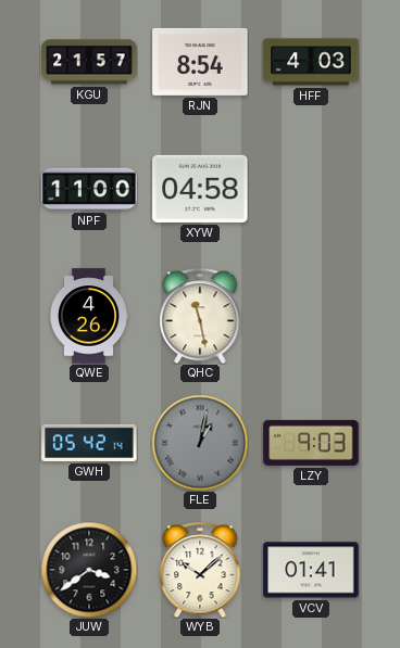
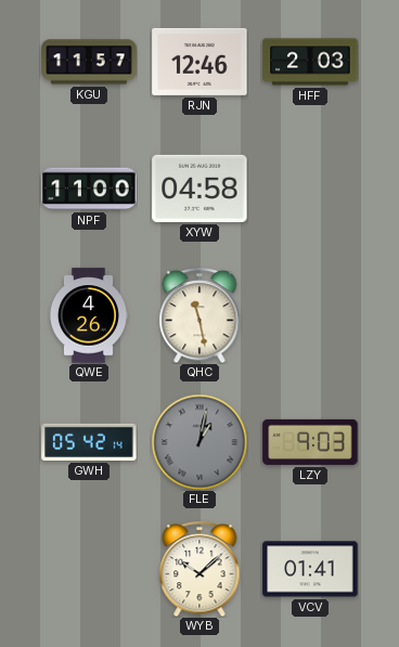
KGU: 21:57 -> 11:57 (89, 62)
RJN: 8:54 -> 12:46 (200, 62)
HFF: 4:03 -> 2:03 (310, 62)
JUW: 3:39 -> none (89, 570)
